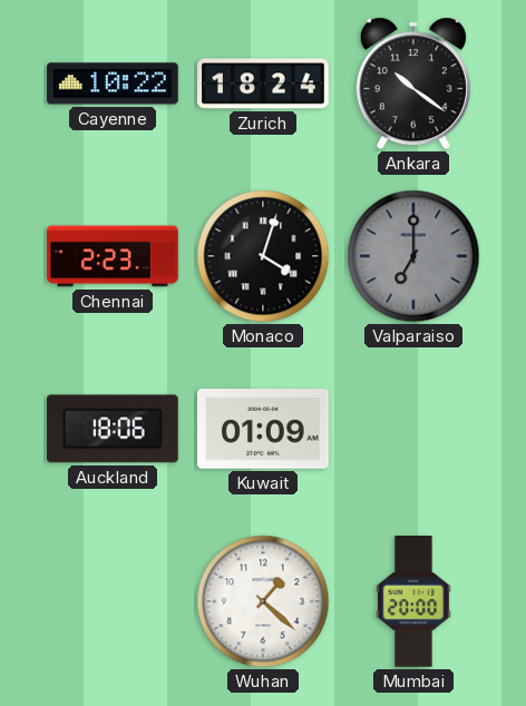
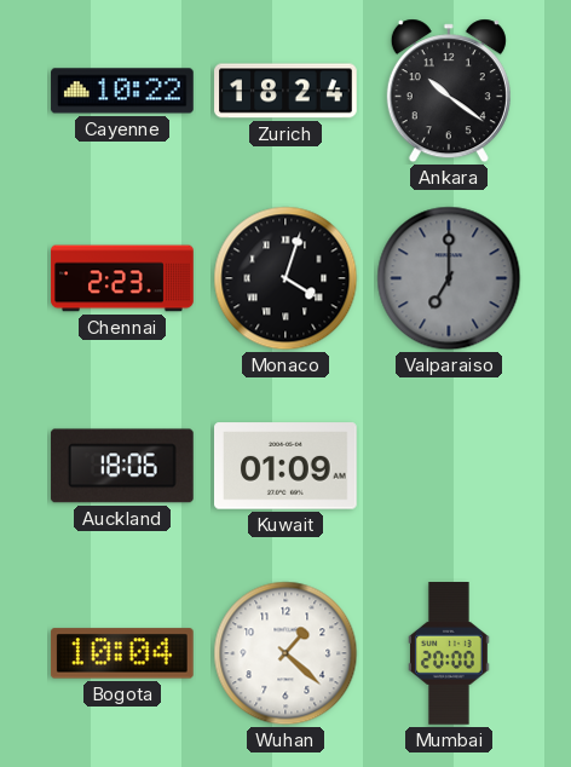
Bogota: none -> 10:04 (122, 653)
